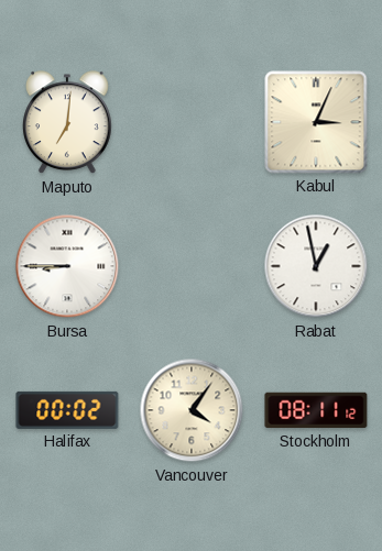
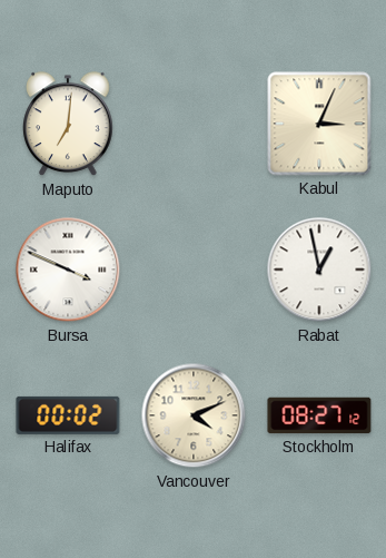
Bursa: 8:45 -> 3:49 (68, 270)
Vancouver: 4:06 -> 4:11 (194, 415)
Stockholm: 08:11 -> 08:27 (319, 415)
